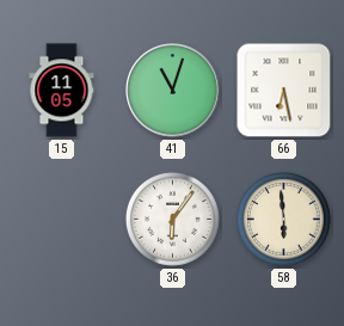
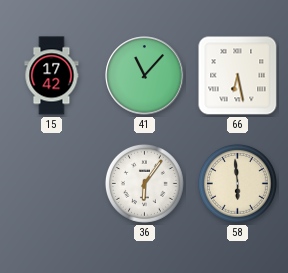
15: 11:05 -> 17:42 (52, 76)
41: 11:03 -> 11:07 (145, 76)
